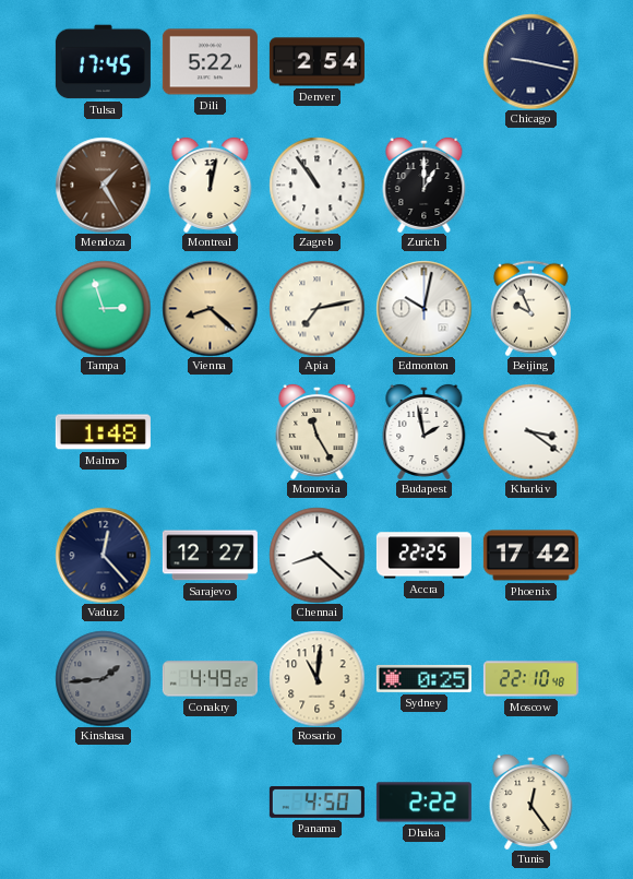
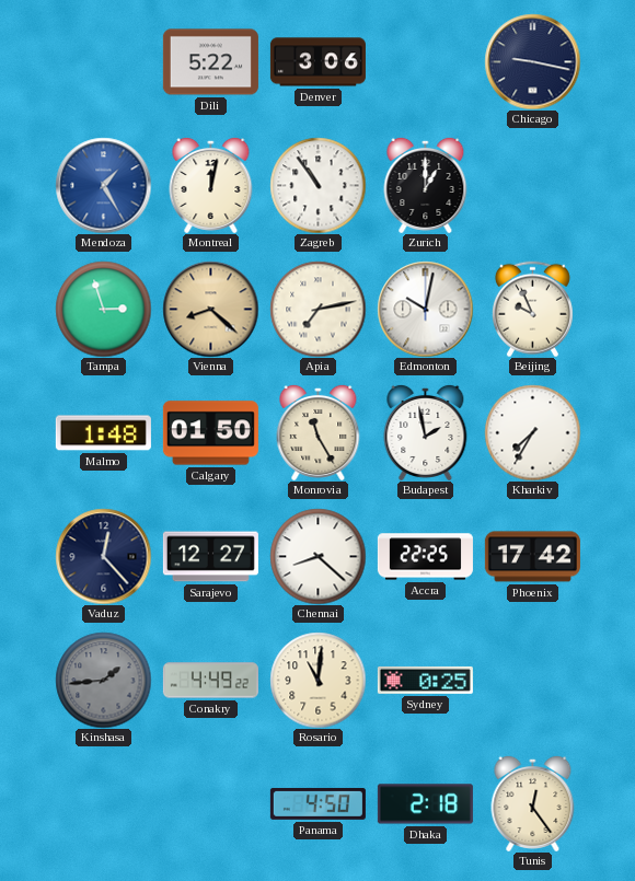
Tulsa: 17:45 -> none (103, 62)
Denver: 2:54 -> 3:06 (317, 62)
Mendoza dial: brown -> blue (103, 185)
Calgary: none -> 01:50 (210, 433)
Kharkiv: 3:21 -> 7:35 (532, 432)
Moscow: 22:10 -> none (530, 679)
Dhaka: 2:22 -> 2:18 (425, 804)
